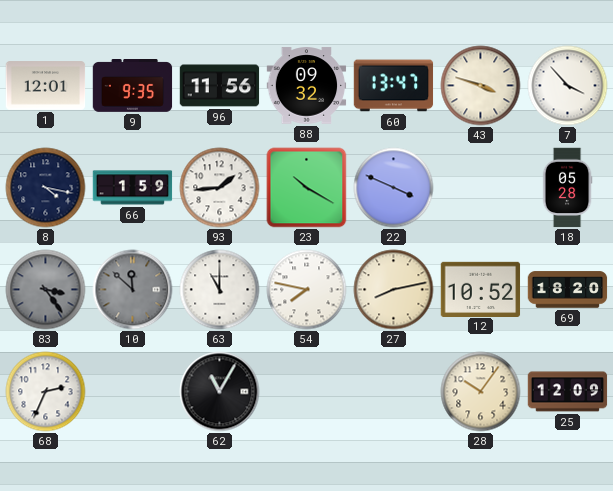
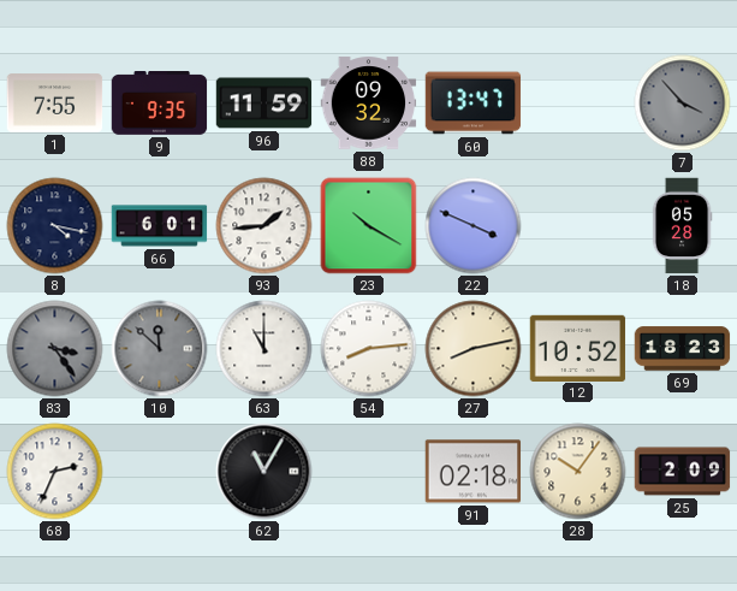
1: 12:01 -> 7:55 (55, 104)
96: 11:56 -> 11:59 (265, 104)
43: 3:48 -> none (481, 86)
7 dial: white -> grey (683, 104)
66: 1:59 -> 6:01 (160, 226)
54: 7:47 -> 8:14 (369, 349)
69: 18:20 -> 18:23 (683, 349)
91: none -> 02:18 (474, 472)
25: 12:09 -> 2:09 (683, 472)
